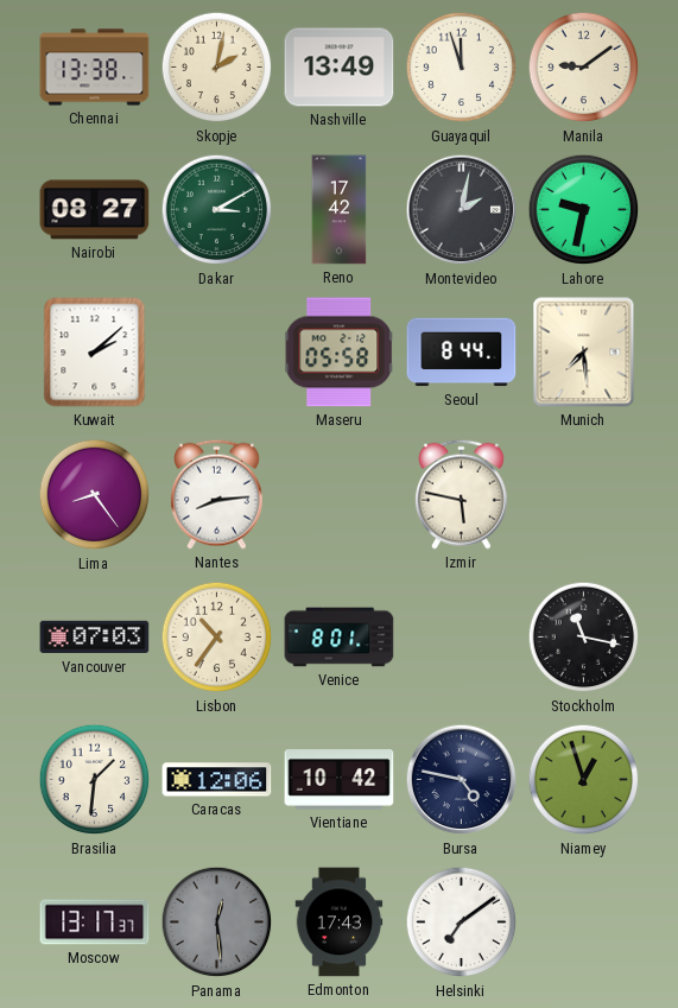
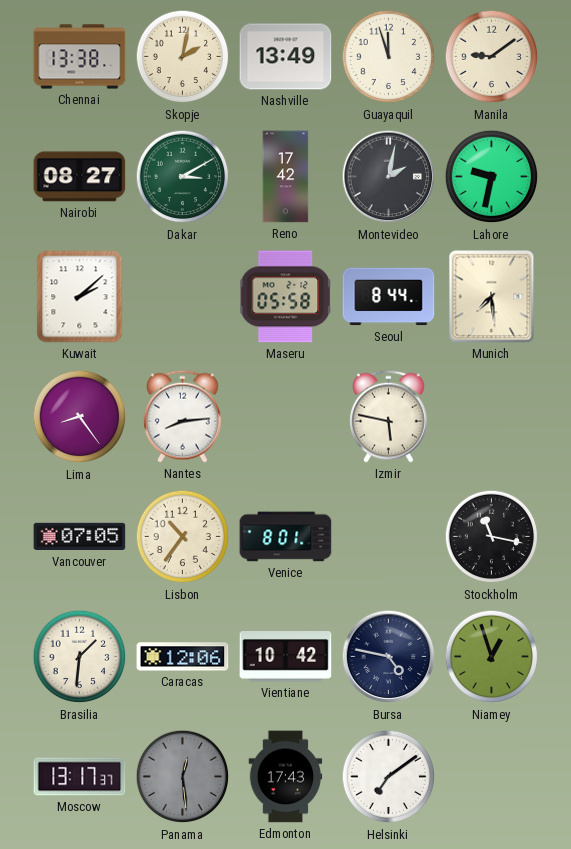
Vancouver: 07:03 -> 07:05 (80, 537)
